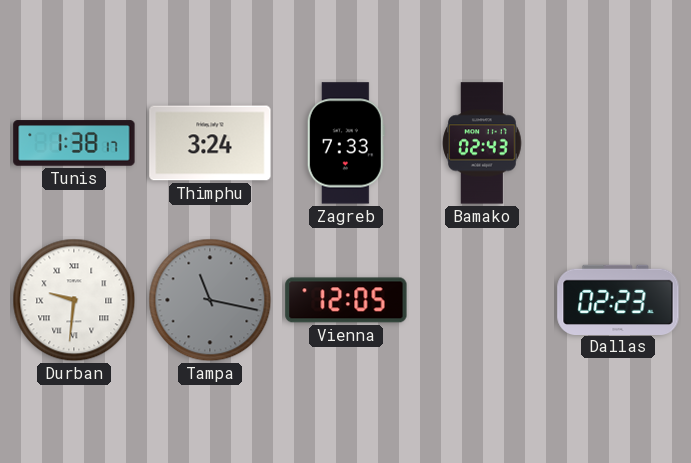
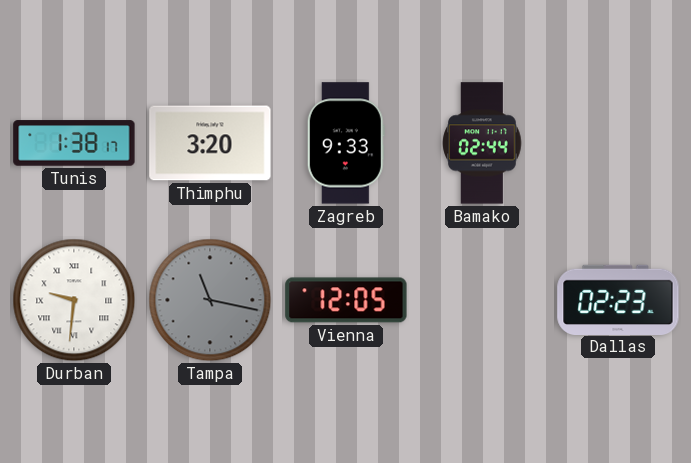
Thimphu: 3:24 -> 3:20 (210, 143)
Zagreb: 7:33 -> 9:33 (346, 143)
Bamako: 02:43 -> 02:44 (482, 143)
